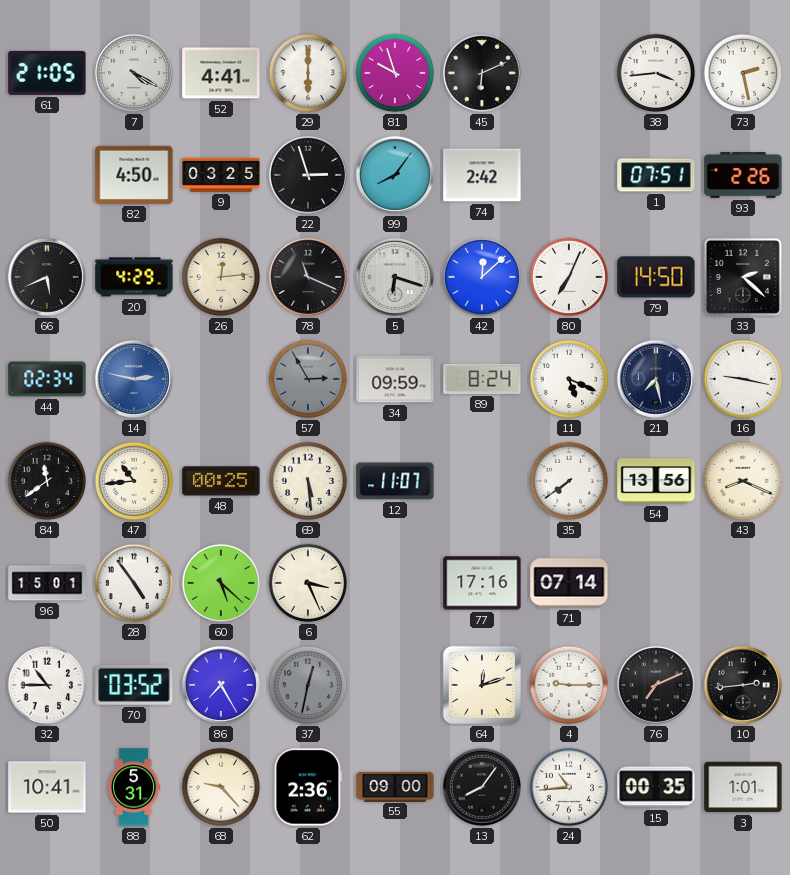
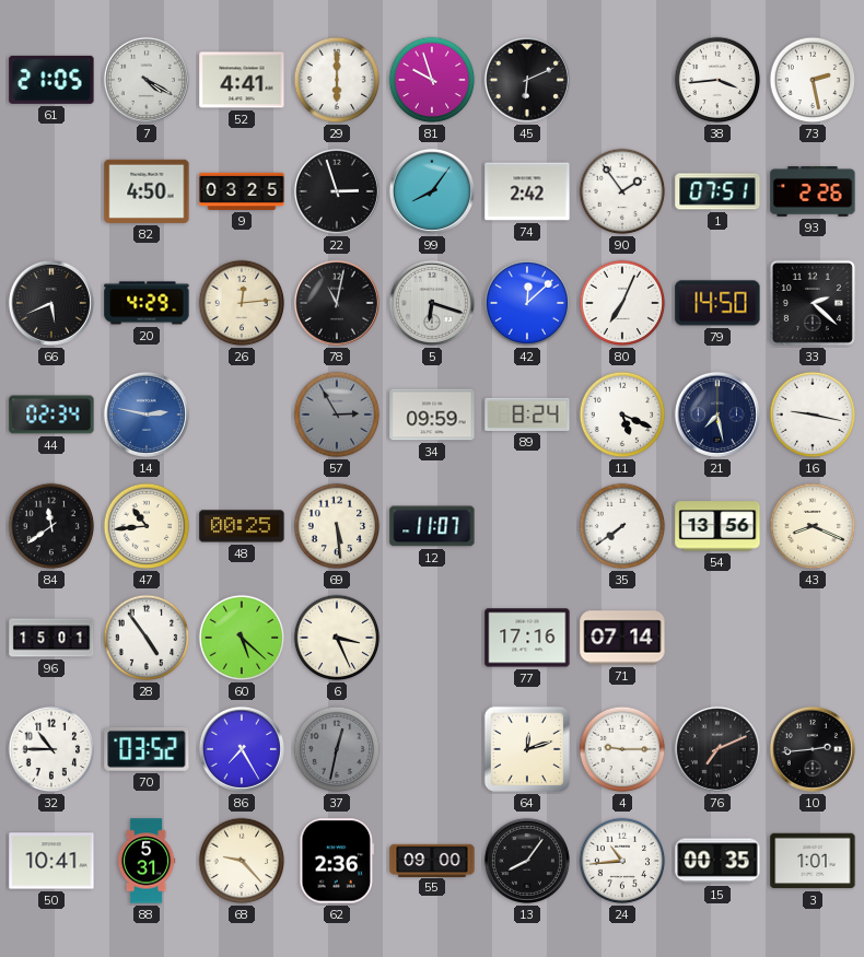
90: none -> 1:54 (622, 191)
78: 11:19 -> 11:02 (337, 303)
